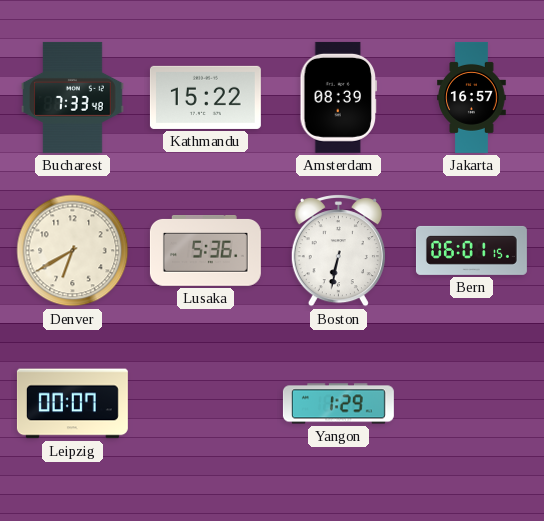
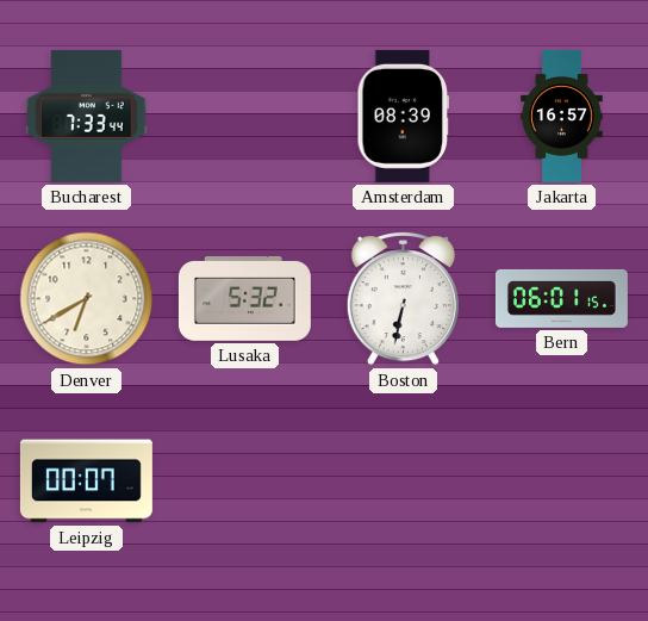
Bucharest: 7:33:48 -> 7:33:44 (87, 116)
Kathmandu: 15:22 -> none (205, 97)
Lusaka: 5:36 -> 5:32 (244, 299)
Yangon: 1:29 -> none (338, 404)
